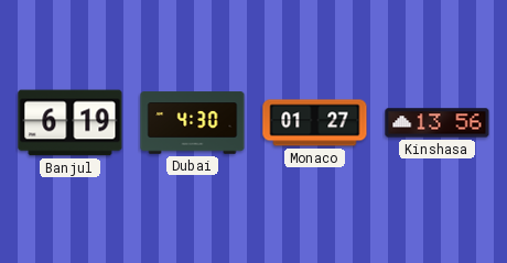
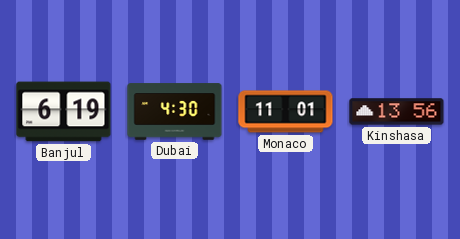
Monaco: 01:27 -> 11:01 (286, 112)
